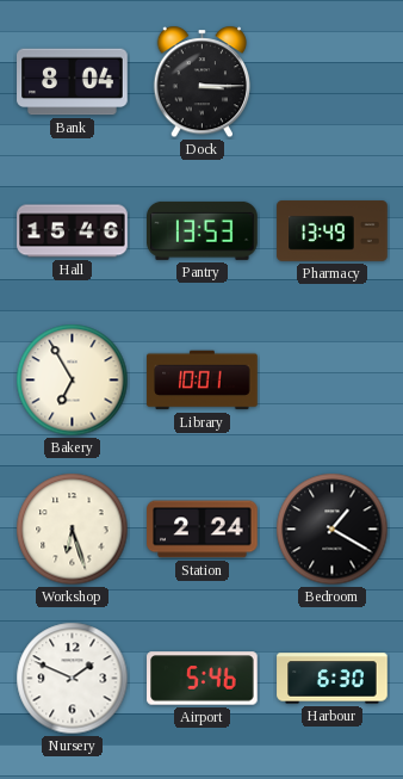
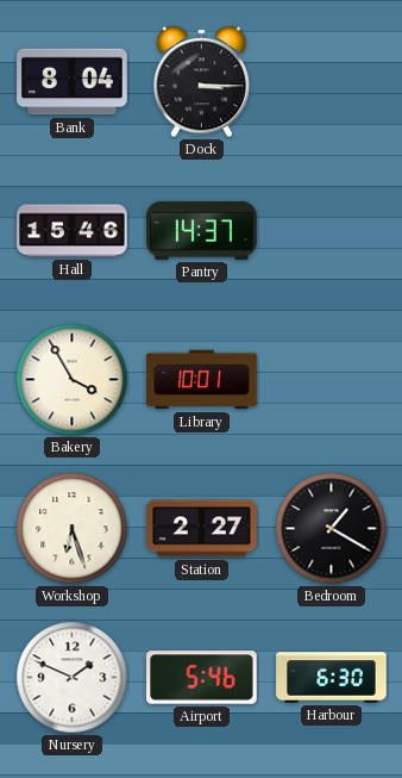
Pantry: 13:53 -> 14:37 (202, 230)
Pharmacy: 13:49 -> none (333, 231)
Bakery: 6:55 -> 3:55 (73, 380)
Station: 2:24 -> 2:27 (202, 529)
